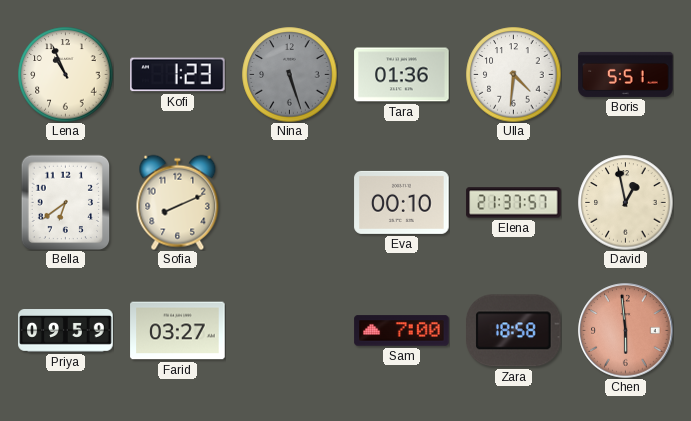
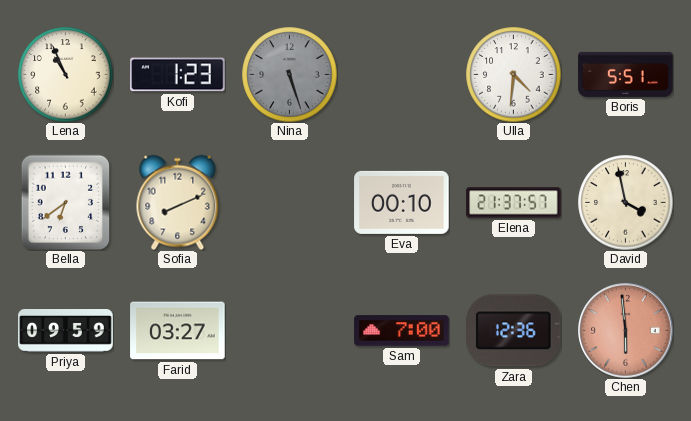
Tara: 01:36 -> none (402, 75)
David: 12:58 -> 3:58 (625, 202)
Zara: 18:58 -> 12:36 (514, 331)
